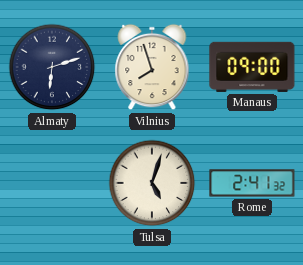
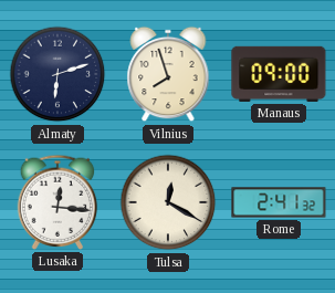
Lusaka: none -> 12:16 (57, 202)
Tulsa: 5:03 -> 12:20 (168, 202)
